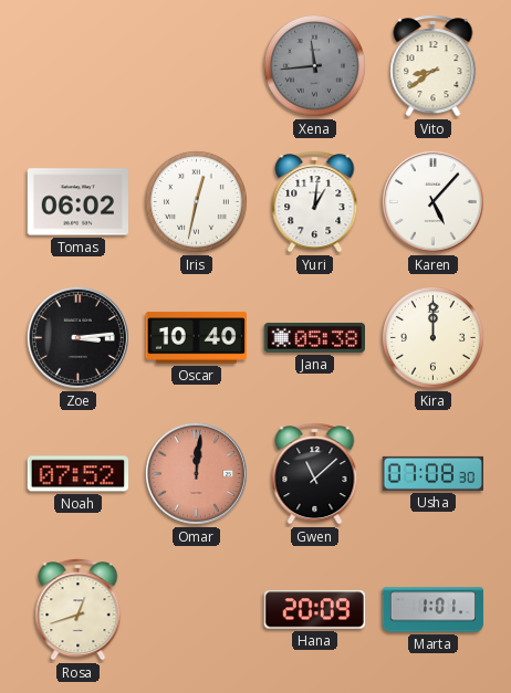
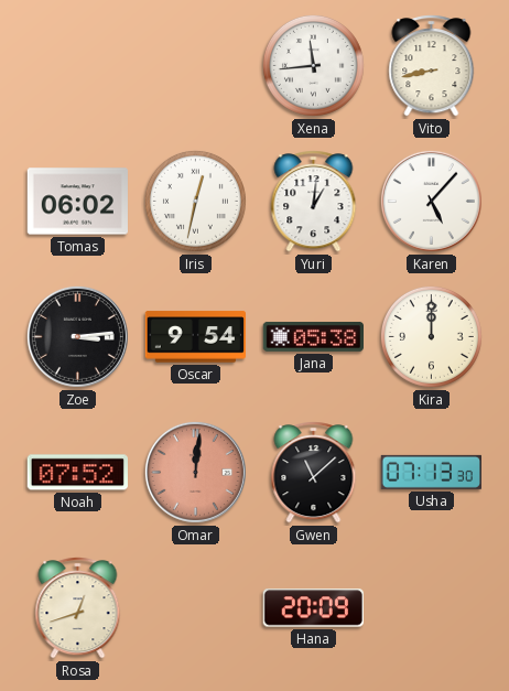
Xena dial: grey -> white (313, 65)
Vito: 8:39 -> 8:43 (432, 66)
Oscar: 10:40 -> 9:54 (196, 337)
Usha: 07:08 -> 07:13 (431, 472)
Marta: 1:01 -> none (434, 610)
